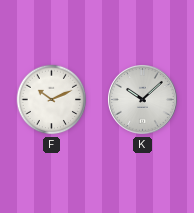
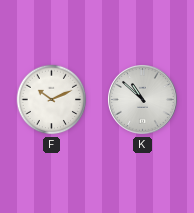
K: 10:08 -> 10:52 (143, 100)
